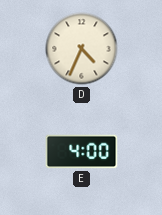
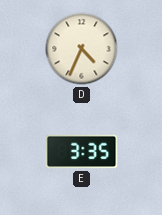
E: 4:00 -> 3:35 (82, 152)
